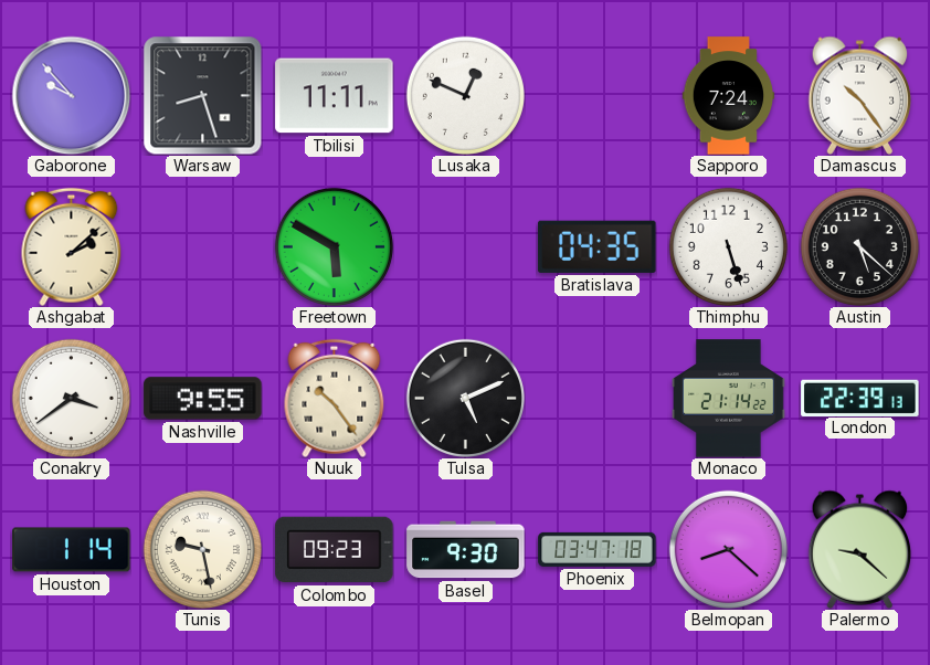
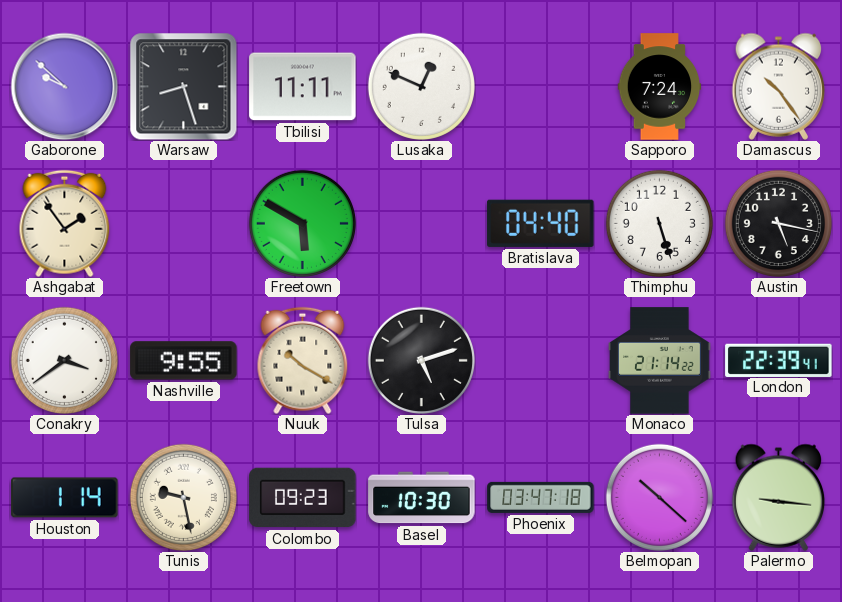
Gaborone: 9:53 -> 9:52 (64, 86)
Ashgabat: 2:08 -> 1:54 (65, 223)
Bratislava: 04:35 -> 04:40 (541, 223)
Austin: 5:22 -> 5:17 (778, 223)
Nuuk: 10:24 -> 10:20 (303, 360)
Tulsa: 5:11 -> 5:12 (421, 360)
London: 22:39:13 -> 22:39:41 (779, 360)
Basel: 9:30 -> 10:30 (422, 498)
Belmopan: 8:22 -> 10:22 (659, 497)
Palermo: 9:22 -> 9:16 (779, 497)
